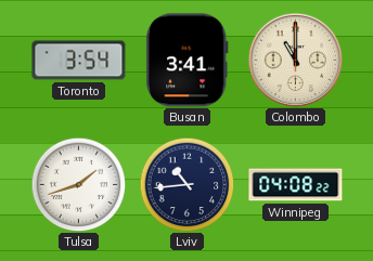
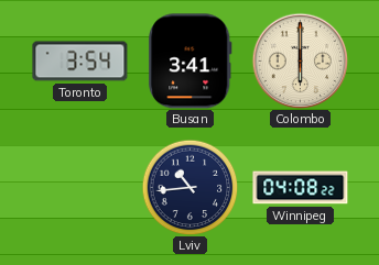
Colombo: 11:00 -> 6:00 (300, 60)
Tulsa: 1:42 -> none (78, 184)
